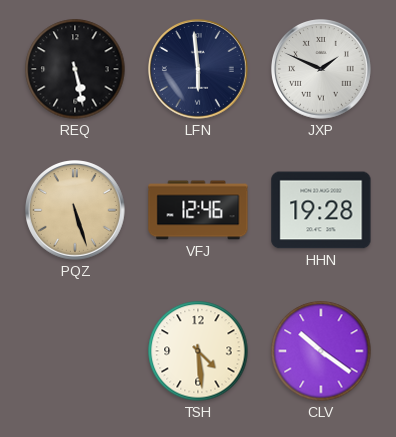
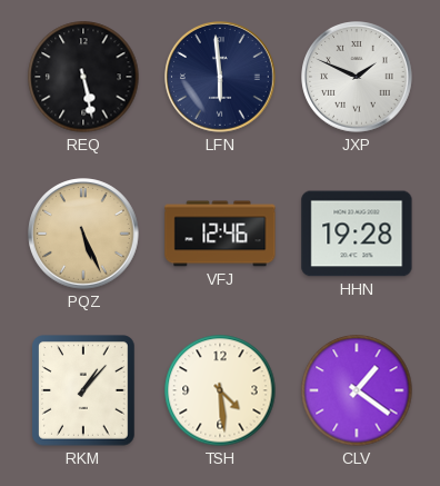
PQZ: 5:27 -> 5:26 (83, 234)
RKM: none -> 1:07 (83, 390)
CLV: 10:21 -> 1:21 (357, 390)
